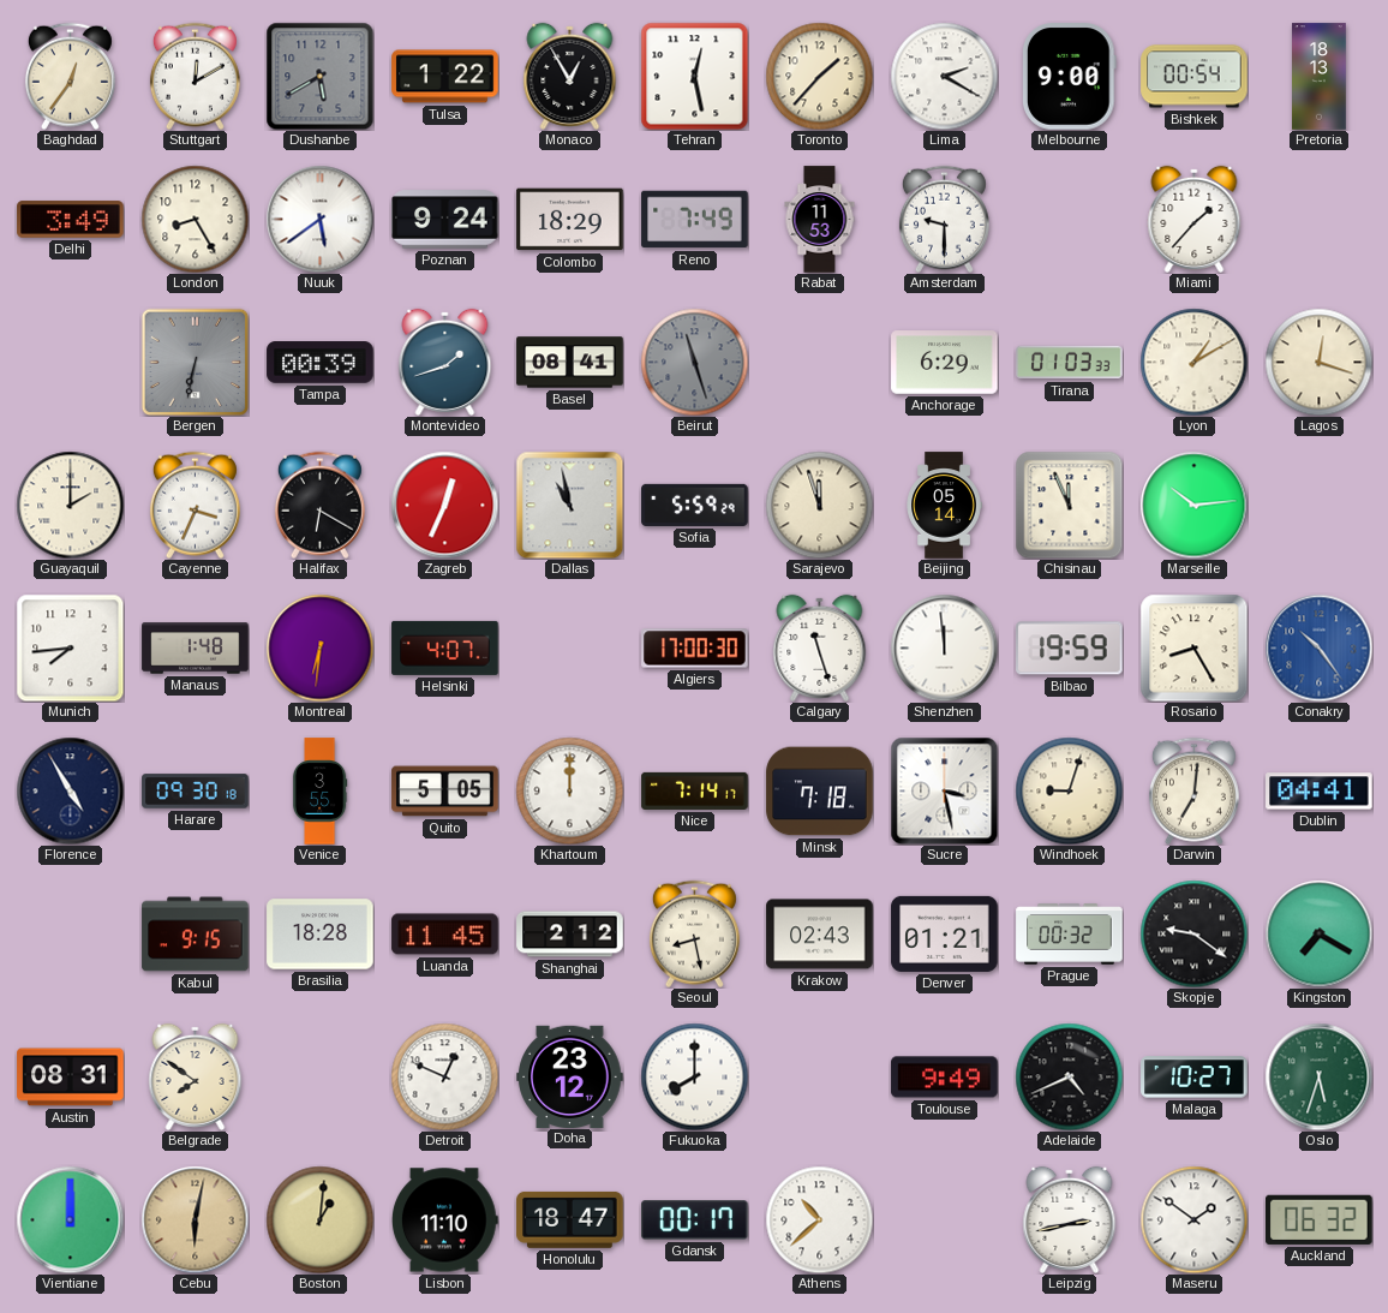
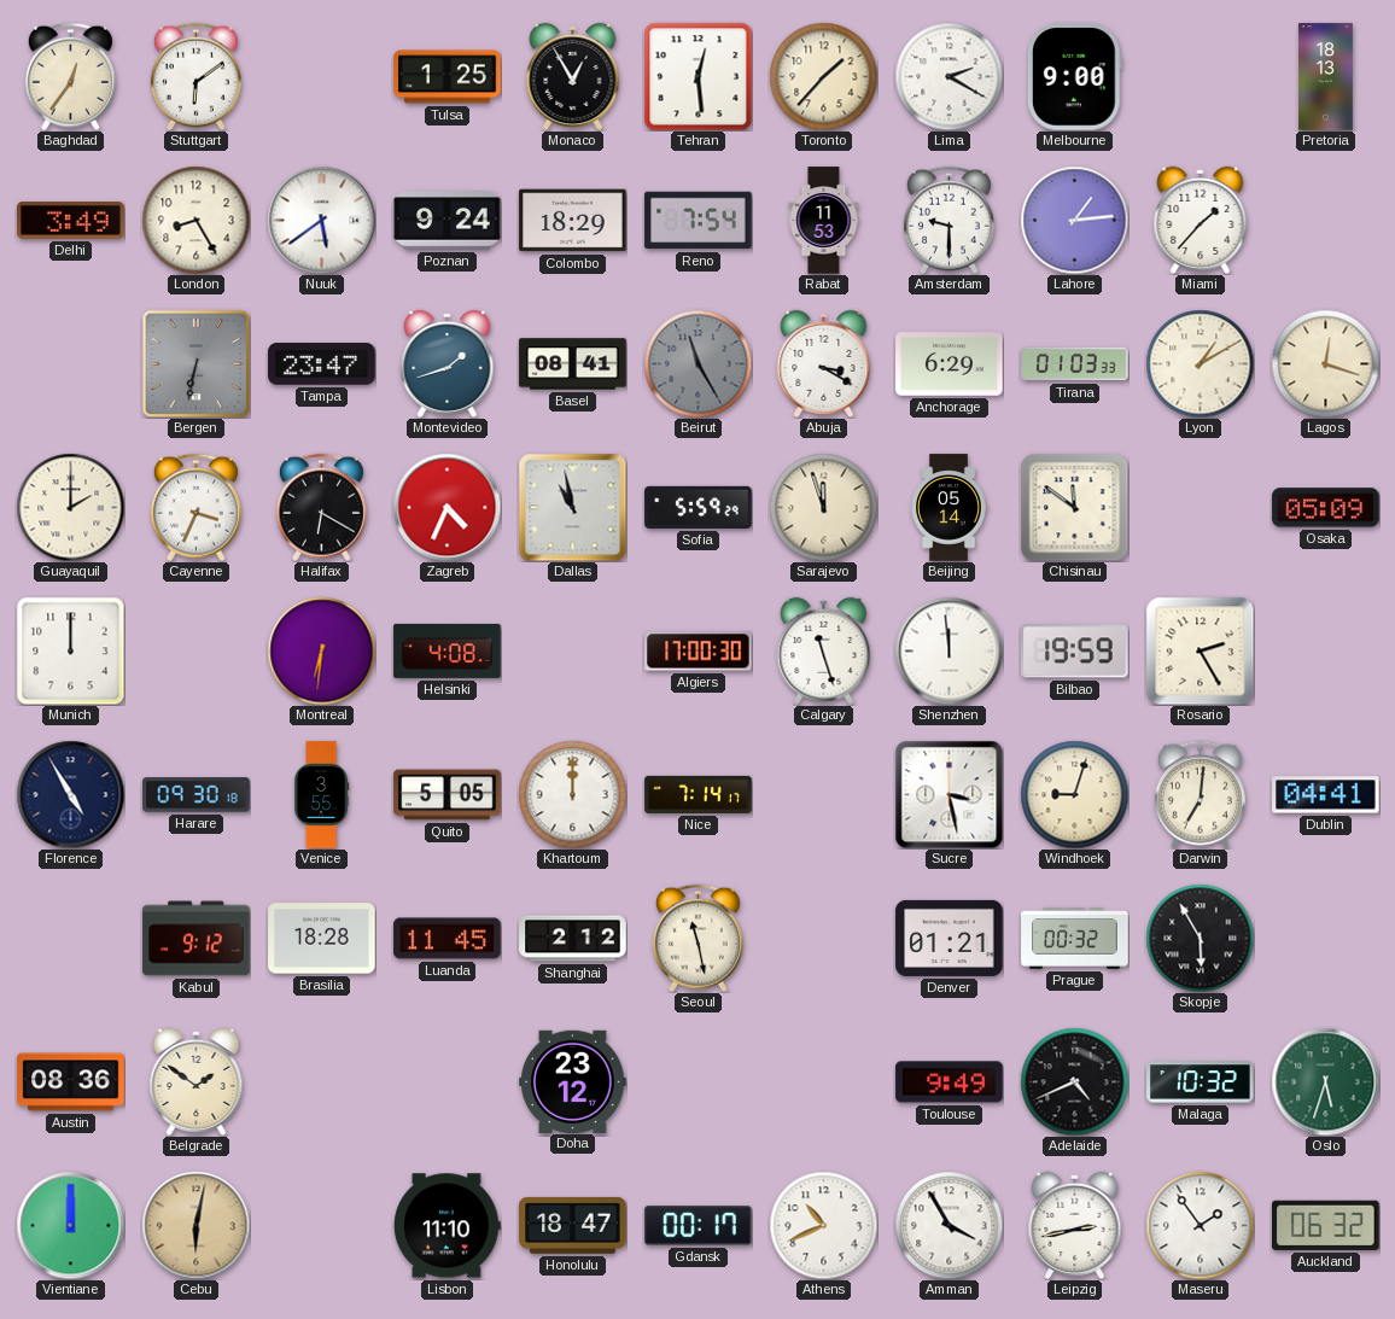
Stuttgart: 12:10 -> 6:09 (195, 76)
Dushanbe: 5:40 -> none (319, 76)
Tulsa: 1:22 -> 1:25 (448, 77)
Tehran: 12:28 -> 12:29 (697, 76)
Bishkek: 00:54 -> none (1195, 77)
Reno: 7:49 -> 7:54 (699, 221)
Lahore: none -> 1:14 (1074, 220)
Tampa: 00:39 -> 23:47 (322, 364)
Beirut: 11:27 -> 11:25 (697, 363)
Abuja: none -> 3:20 (824, 363)
Zagreb: 12:34 -> 4:34 (446, 507)
Chisinau: 11:56 -> 11:51 (1074, 507)
Marseille: 10:14 -> none (1193, 505)
Osaka: none -> 05:09 (1326, 508)
Munich: 7:44 -> 12:00 (70, 650)
Manaus: 1:48 -> none (196, 649)
Helsinki: 4:07 -> 4:08 (448, 650)
Rosario: 8:25 -> 2:25 (1200, 650)
Conakry: 10:24 -> none (1318, 647)
Minsk: 7:18 -> none (820, 792)
Kabul: 9:15 -> 9:12 (197, 939)
Seoul: 8:28 -> 11:28 (697, 938)
Krakow: 02:43 -> none (820, 935)
Skopje: 9:21 -> 5:55 (1200, 938)
Kingston: 7:20 -> none (1318, 933)
Austin: 08:31 -> 08:36 (71, 1082)
Belgrade: 7:51 -> 1:51 (197, 1081)
Detroit: 12:49 -> none (444, 1076)
Fukuoka: 8:00 -> none (694, 1076)
Malaga: 10:27 -> 10:32 (1201, 1082)
Boston: 1:01 -> none (319, 1219)
Athens: 10:38 -> 10:41 (823, 1225)
Amman: none -> 3:55 (949, 1225)
Maseru: 1:51 -> 1:54 (1200, 1225)
